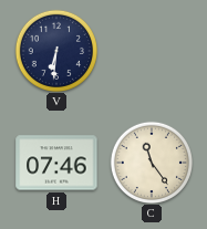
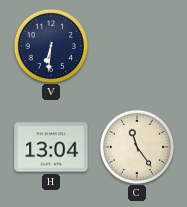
H: 07:46 -> 13:04 (51, 147)
